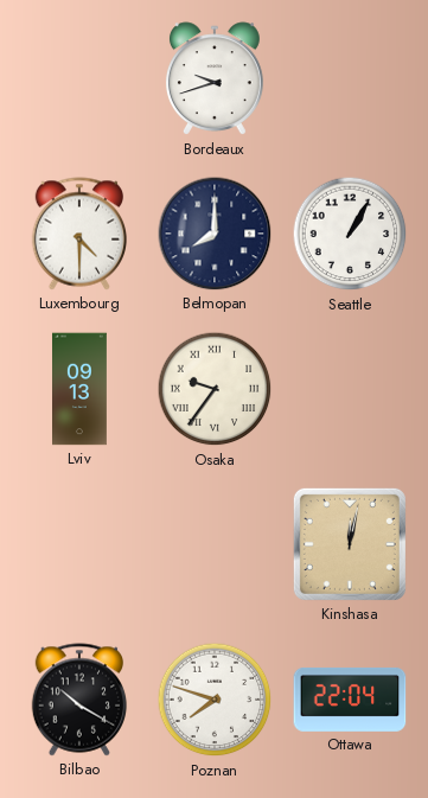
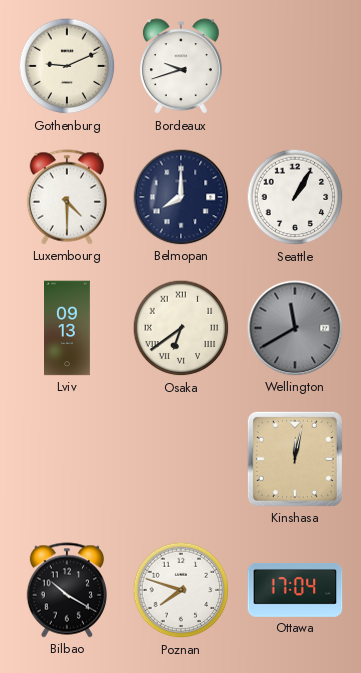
Gothenburg: none -> 9:11 (67, 66)
Osaka: 9:36 -> 6:39 (181, 328)
Wellington: none -> 11:40 (295, 328)
Ottawa: 22:04 -> 17:04 (295, 590)
